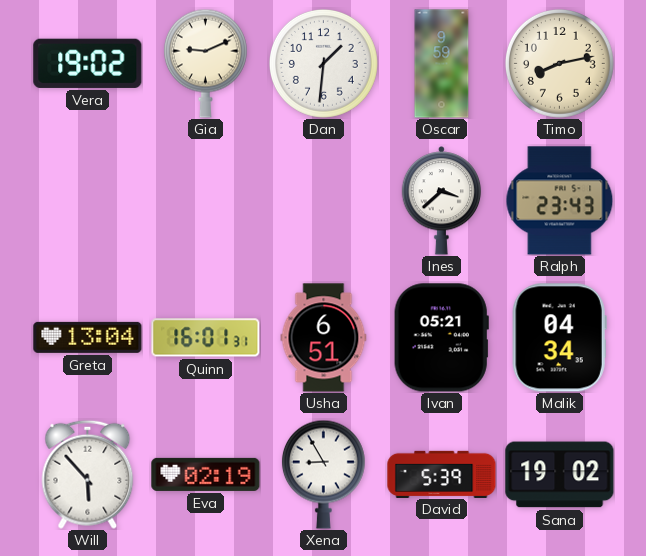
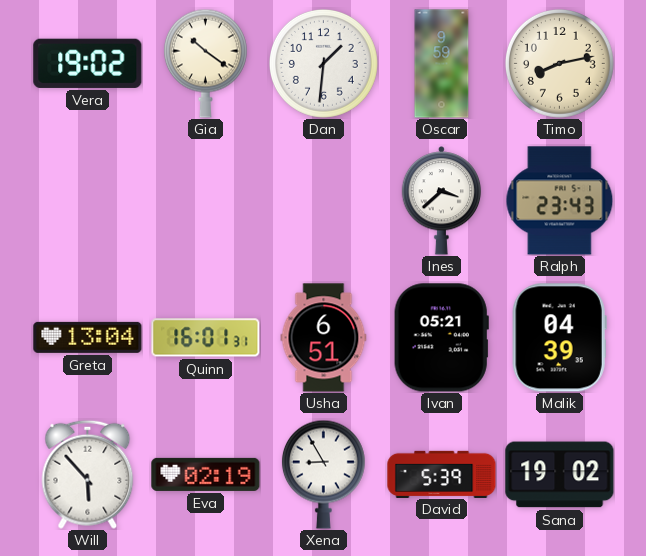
Gia: 9:11 -> 10:21 (205, 63)
Malik: 04:34 -> 04:39 (559, 338)
